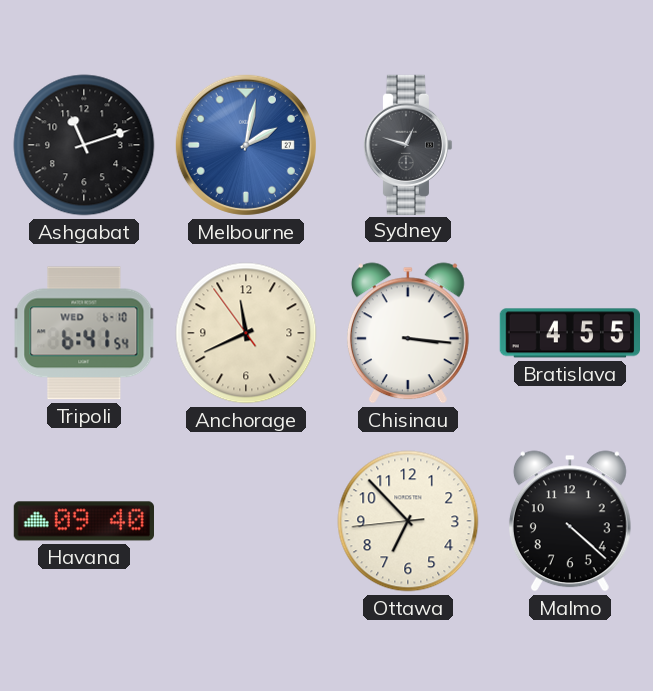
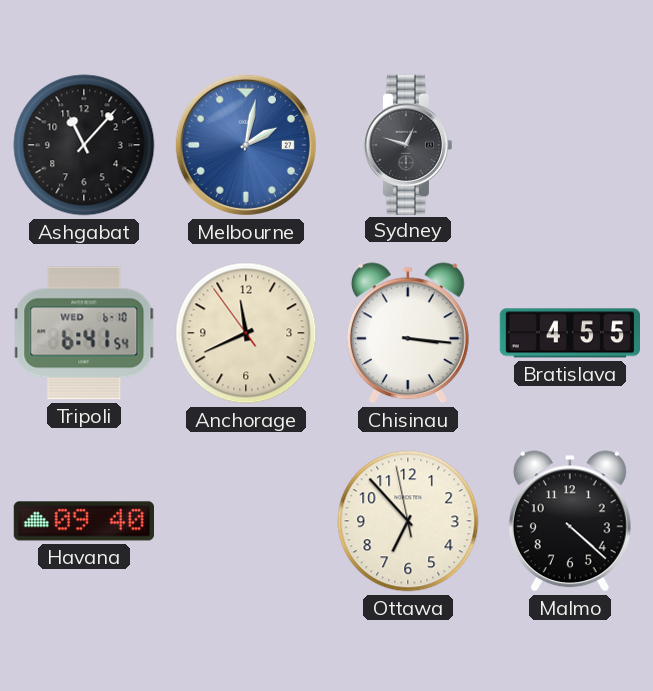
Ashgabat: 11:12 -> 11:07 (84, 145)
Ottawa: 6:52:44 -> 6:52:58 (408, 521)
